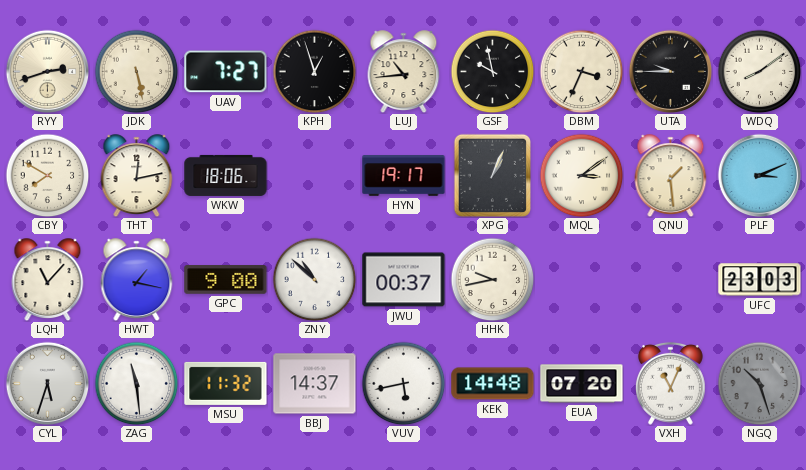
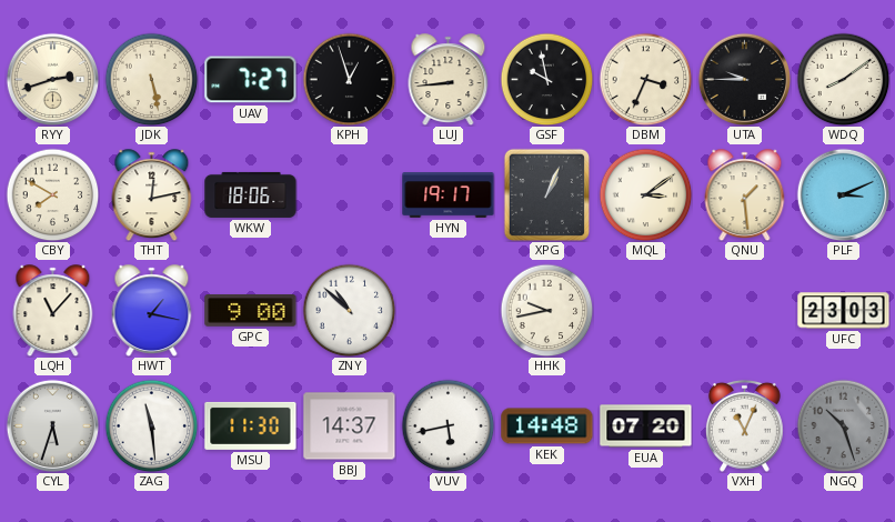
LUJ: 10:44 -> 8:44 (449, 80)
JWU: 00:37 -> none (404, 280)
MSU: 11:32 -> 11:30 (251, 425)
